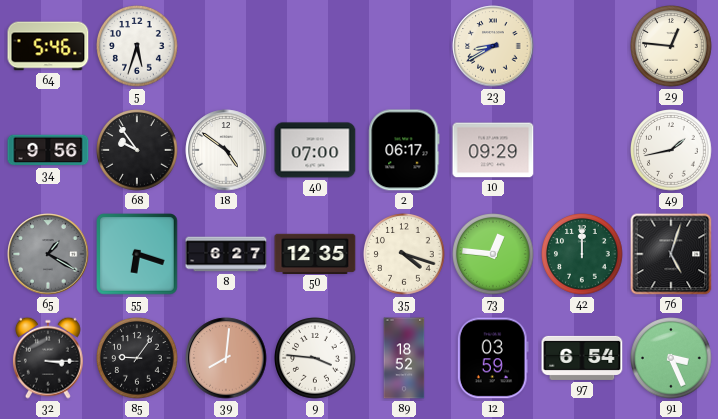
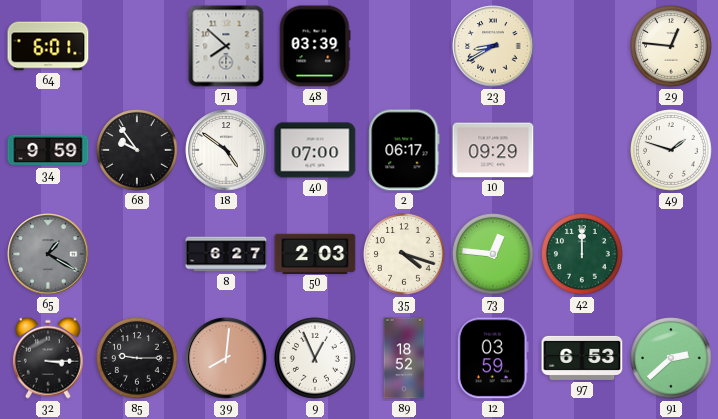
64: 5:46 -> 6:01 (48, 46)
5: 5:33 -> none (137, 46)
71: none -> 7:52 (226, 46)
48: none -> 03:39 (315, 46)
34: 9:56 -> 9:59 (48, 150)
49: 1:43 -> 1:48 (671, 150)
55: 6:18 -> none (137, 254)
50: 12:35 -> 2:03 (315, 253)
76: 5:03 -> none (671, 254)
85: 9:06 -> 9:15 (137, 358)
9: 3:46 -> 12:56 (315, 358)
97: 6:54 -> 6:53 (582, 358)
91: 3:26 -> 2:38 (671, 358)
